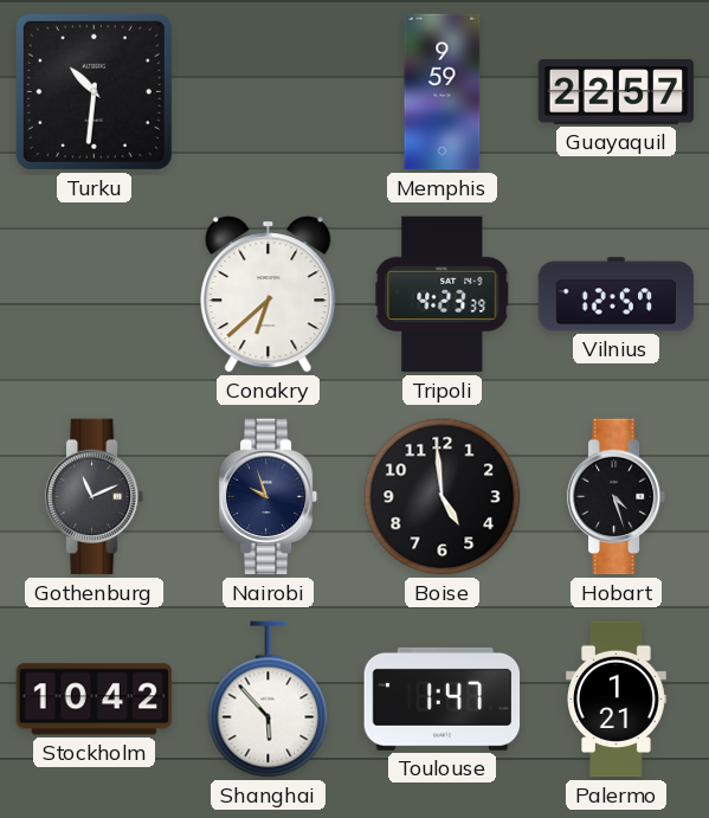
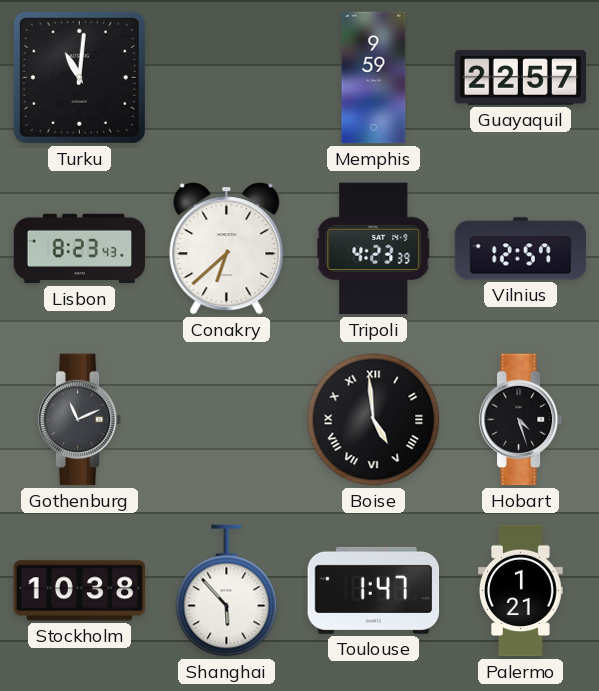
Turku: 10:31 -> 11:01 (79, 77)
Lisbon: none -> 8:23 (80, 249)
Nairobi: 9:57 -> none (269, 497)
Boise numerals: Arabic -> Roman (374, 420)
Stockholm: 10:42 -> 10:38 (80, 591)
